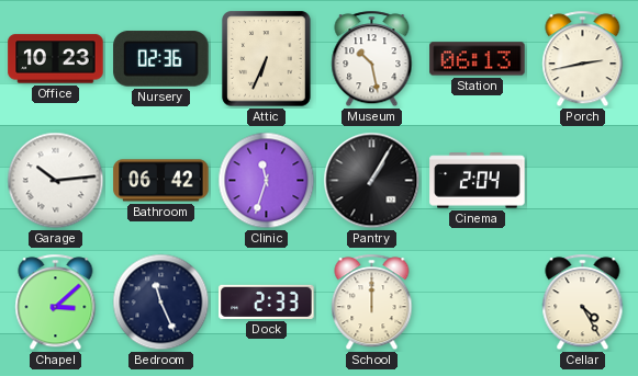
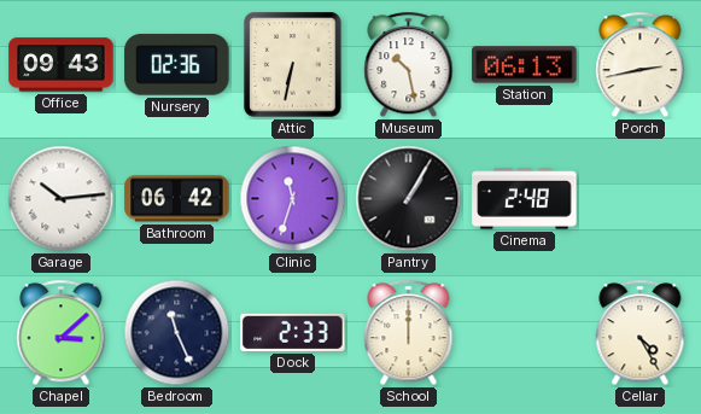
Office: 10:23 -> 09:43 (62, 65)
Attic: 6:34 -> 6:32 (293, 65)
Cinema: 2:04 -> 2:48 (525, 199)
